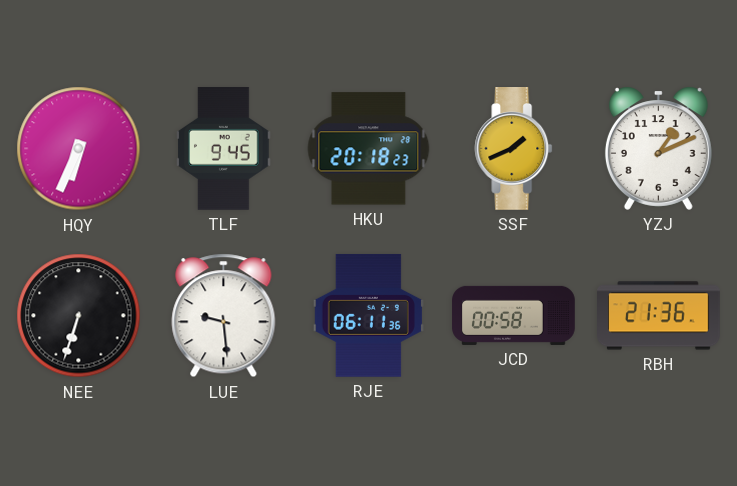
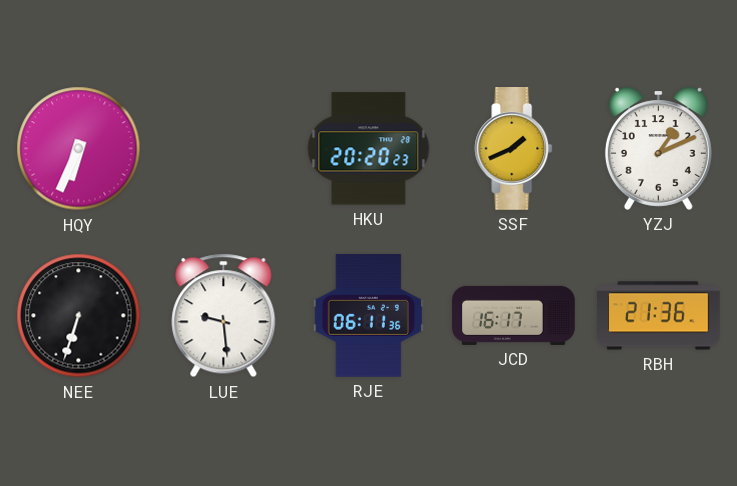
TLF: 9:45 -> none (224, 149)
HKU: 20:18 -> 20:20 (369, 149)
JCD: 00:58 -> 16:17 (514, 315)
